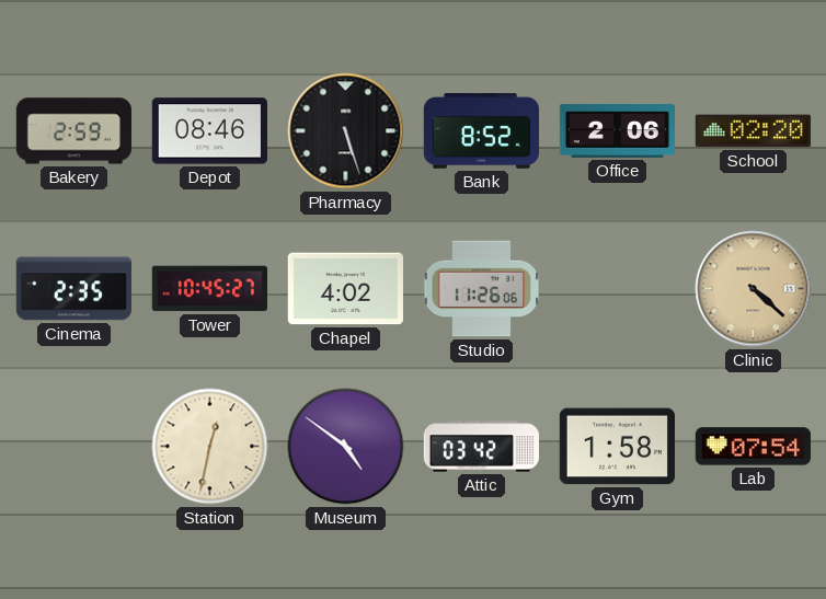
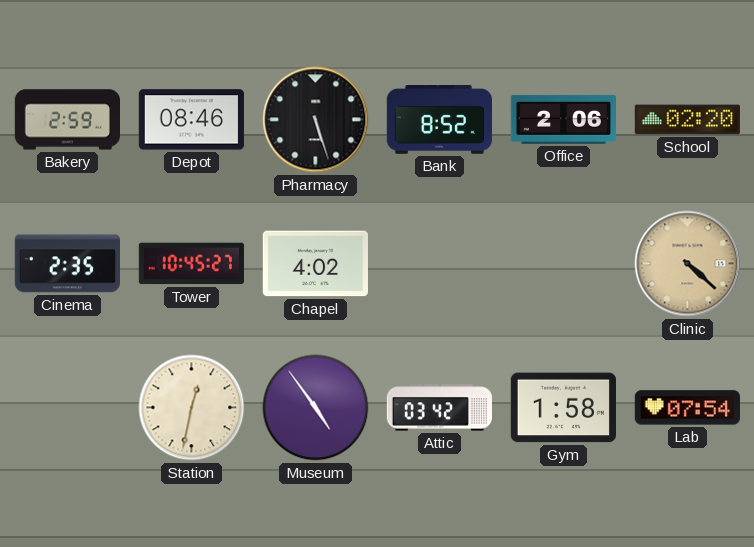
Studio: 11:26 -> none (482, 289)
Museum: 4:51 -> 4:54 (316, 408)
